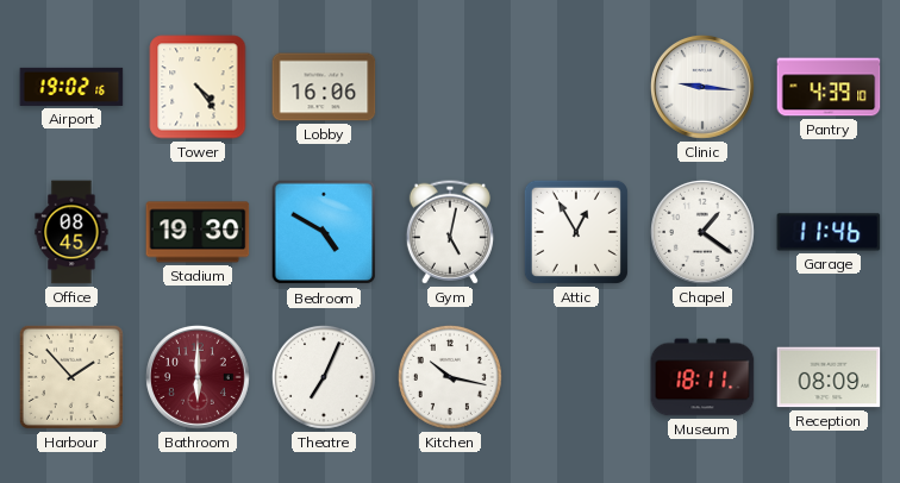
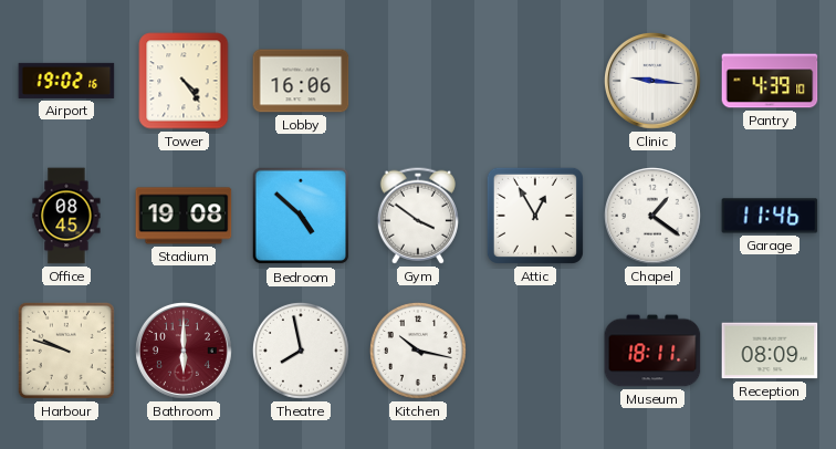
Stadium: 19:30 -> 19:08 (184, 216)
Bedroom: 4:50 -> 4:52 (301, 216)
Gym: 5:02 -> 3:51 (418, 216)
Harbour: 1:53 -> 9:48 (66, 351)
Theatre: 7:04 -> 7:58 (301, 351)
